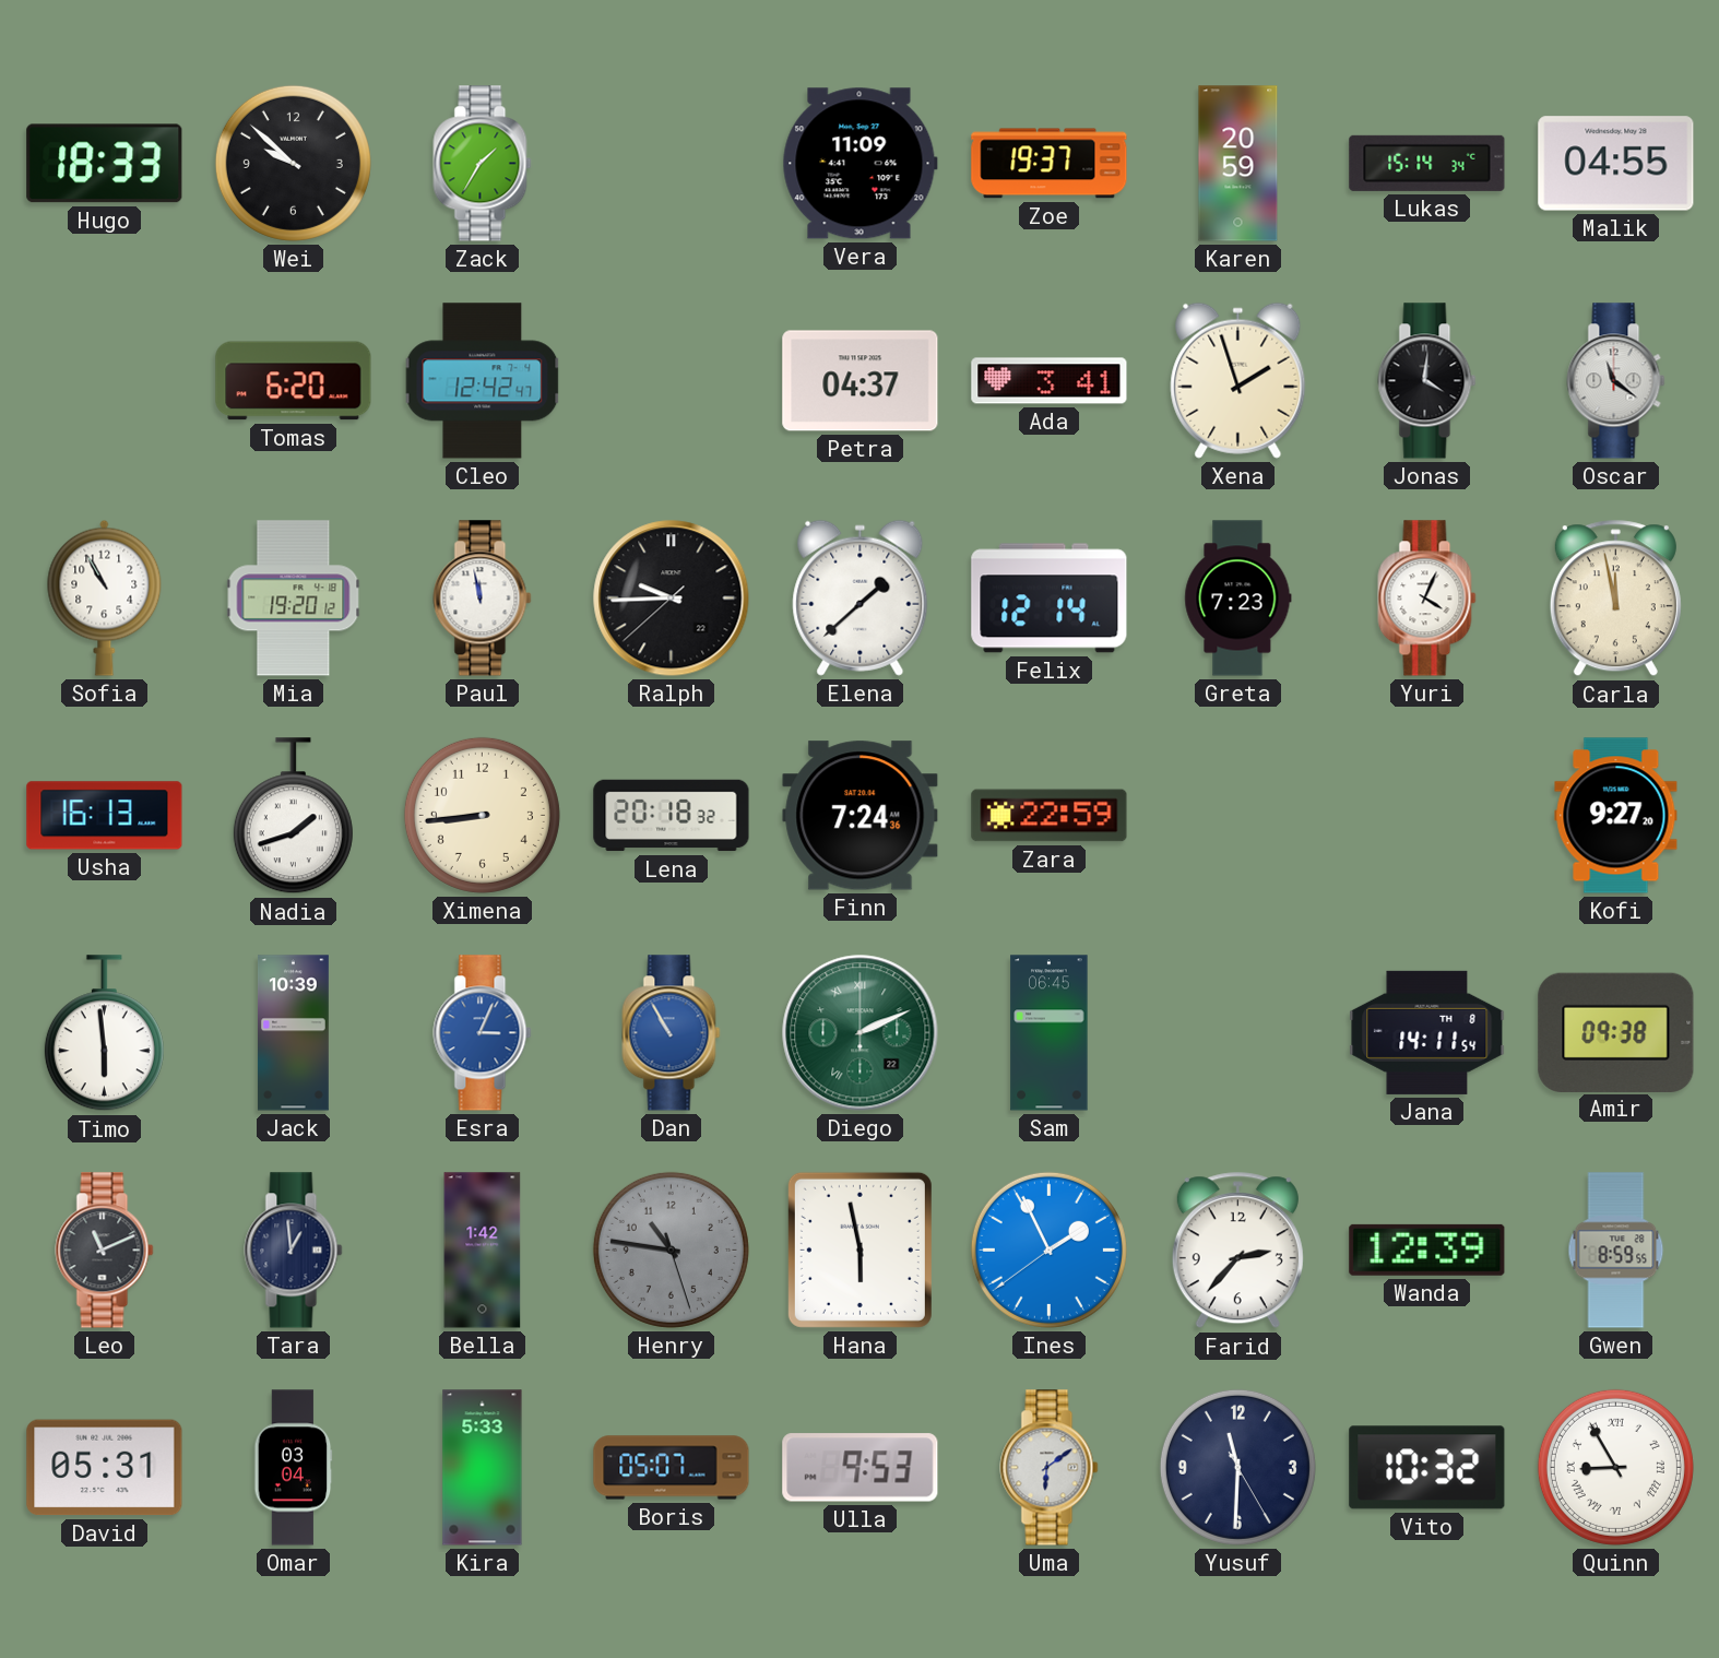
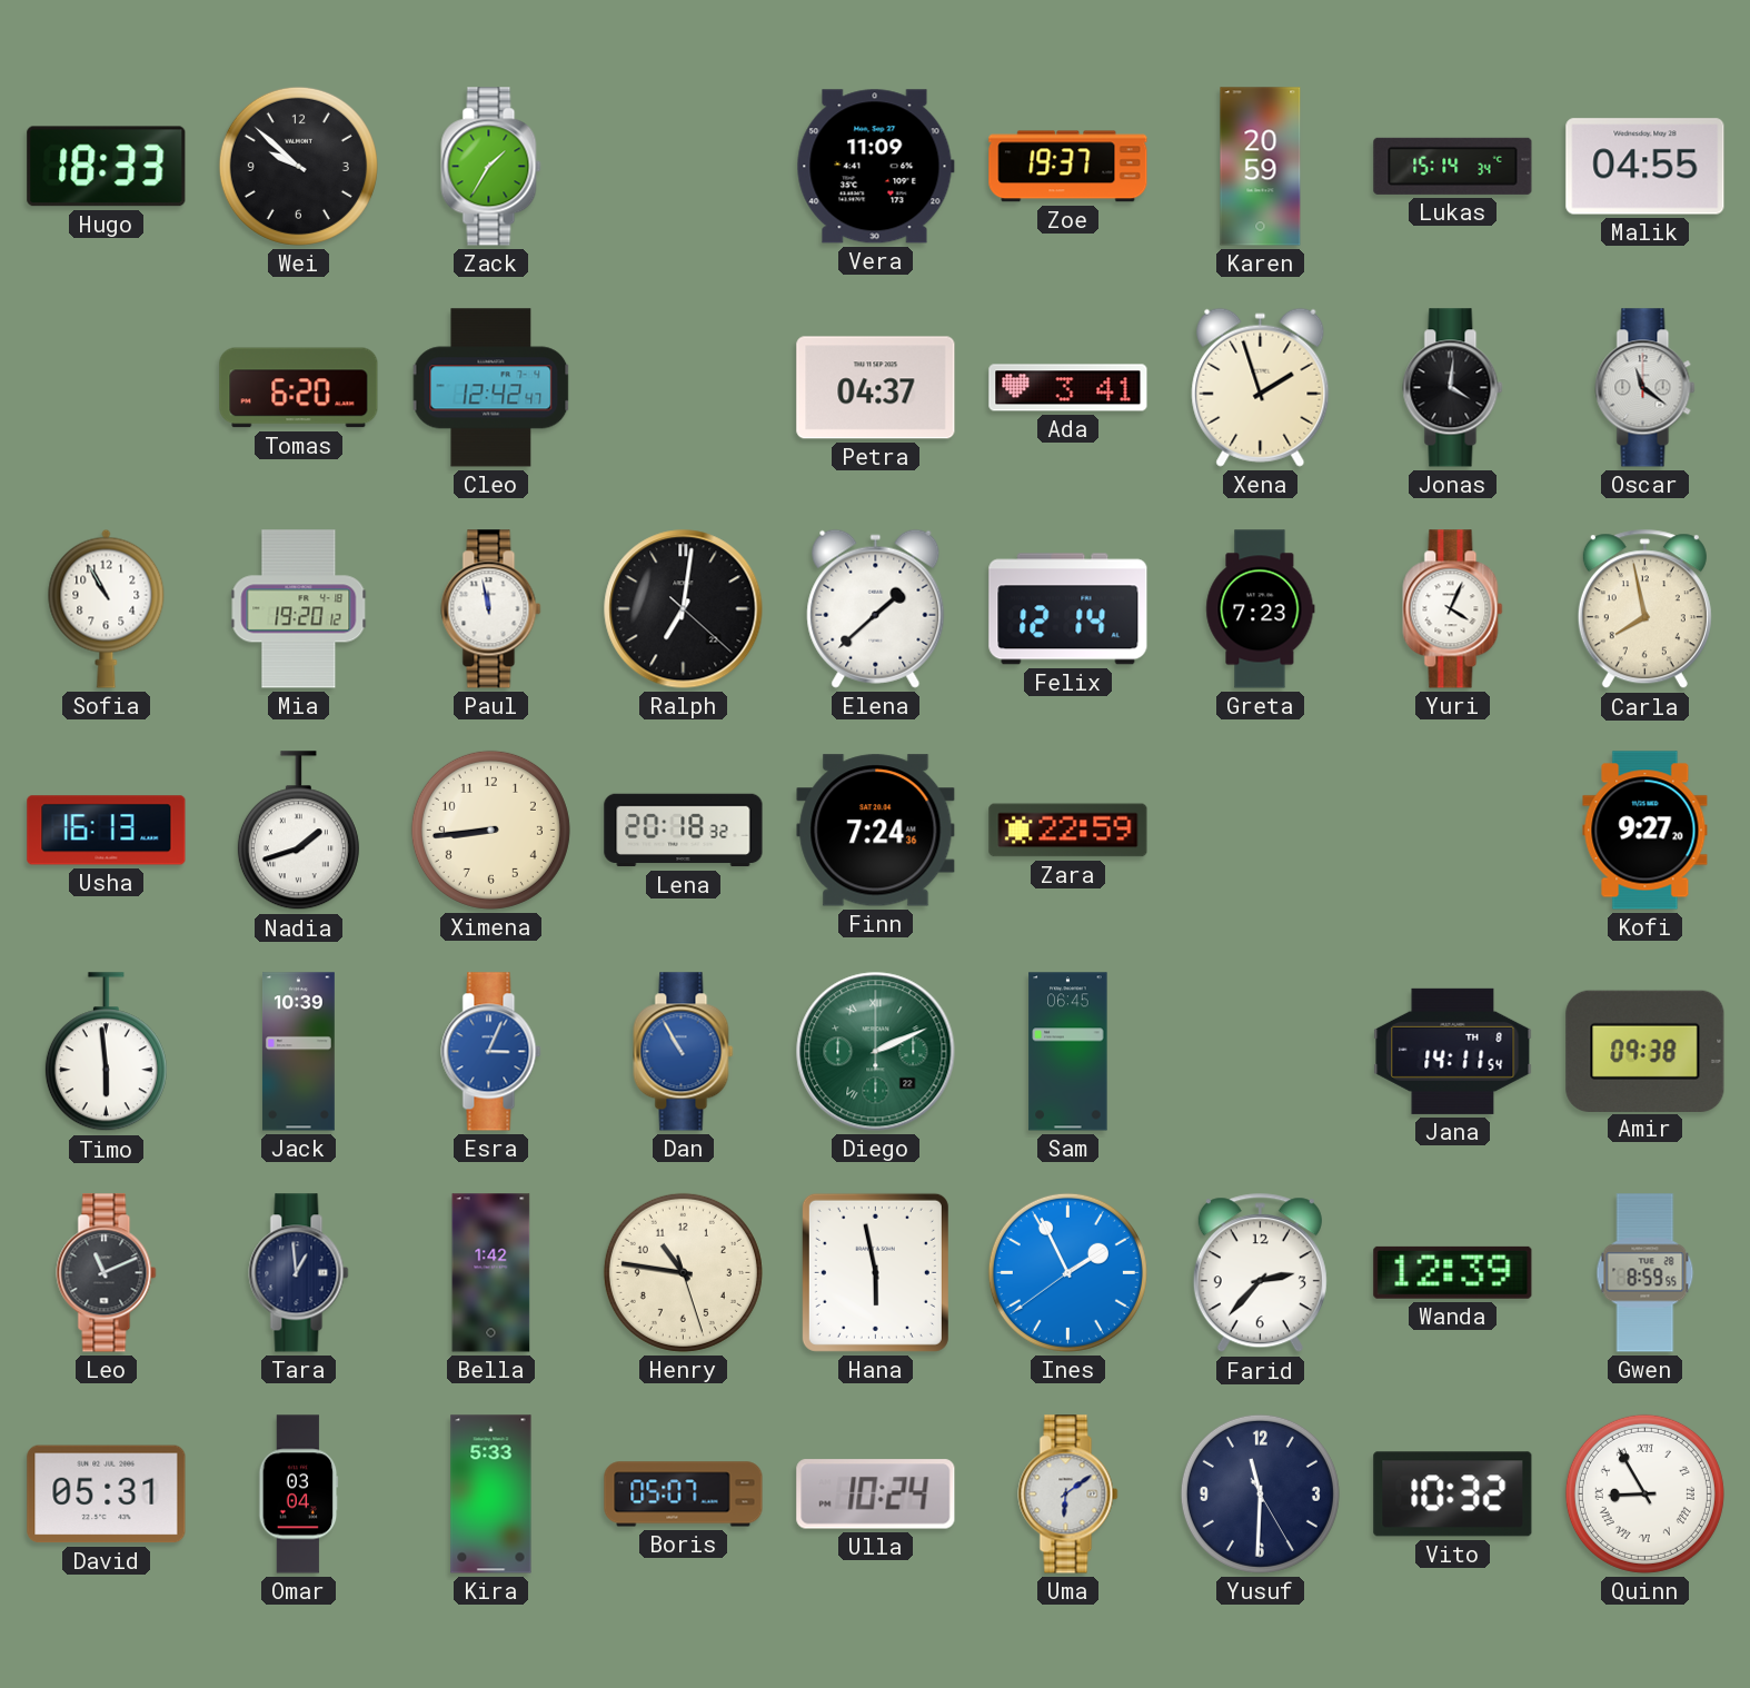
Ralph: 9:44 -> 7:01 (684, 609)
Carla: 11:58 -> 7:58 (1644, 609)
Henry dial: grey -> cream (683, 1272)
Ulla: 9:53 -> 10:24 (876, 1495)
